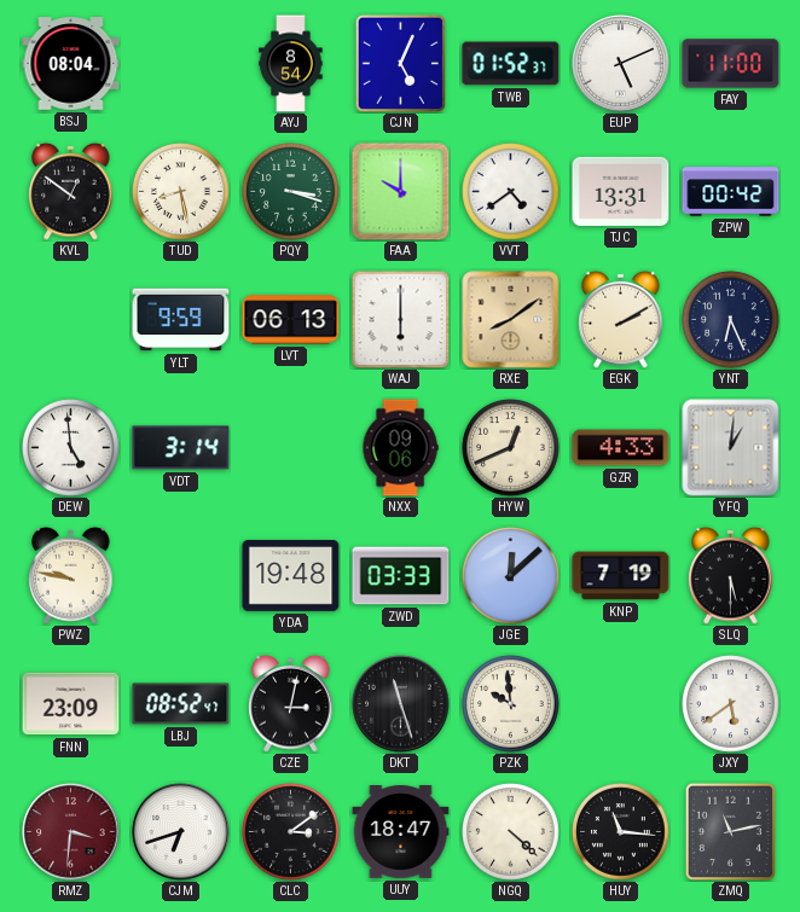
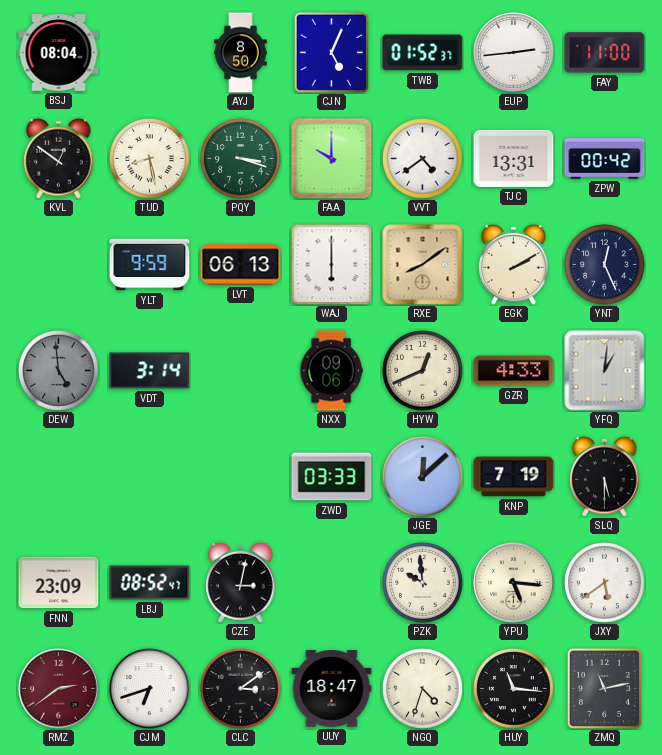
AYJ: 8:54 -> 8:50 (241, 53)
EUP: 5:11 -> 2:44 (514, 53)
YNT: 6:26 -> 12:26 (605, 265)
DEW dial: white -> grey (59, 371)
PWZ: 9:47 -> none (71, 575)
YDA: 19:48 -> none (291, 576)
DKT: 11:27 -> none (401, 704)
YPU: none -> 5:16 (514, 583)
RMZ: 3:31 -> 2:39 (59, 689)
NGQ: 4:22 -> 4:33 (423, 689)
